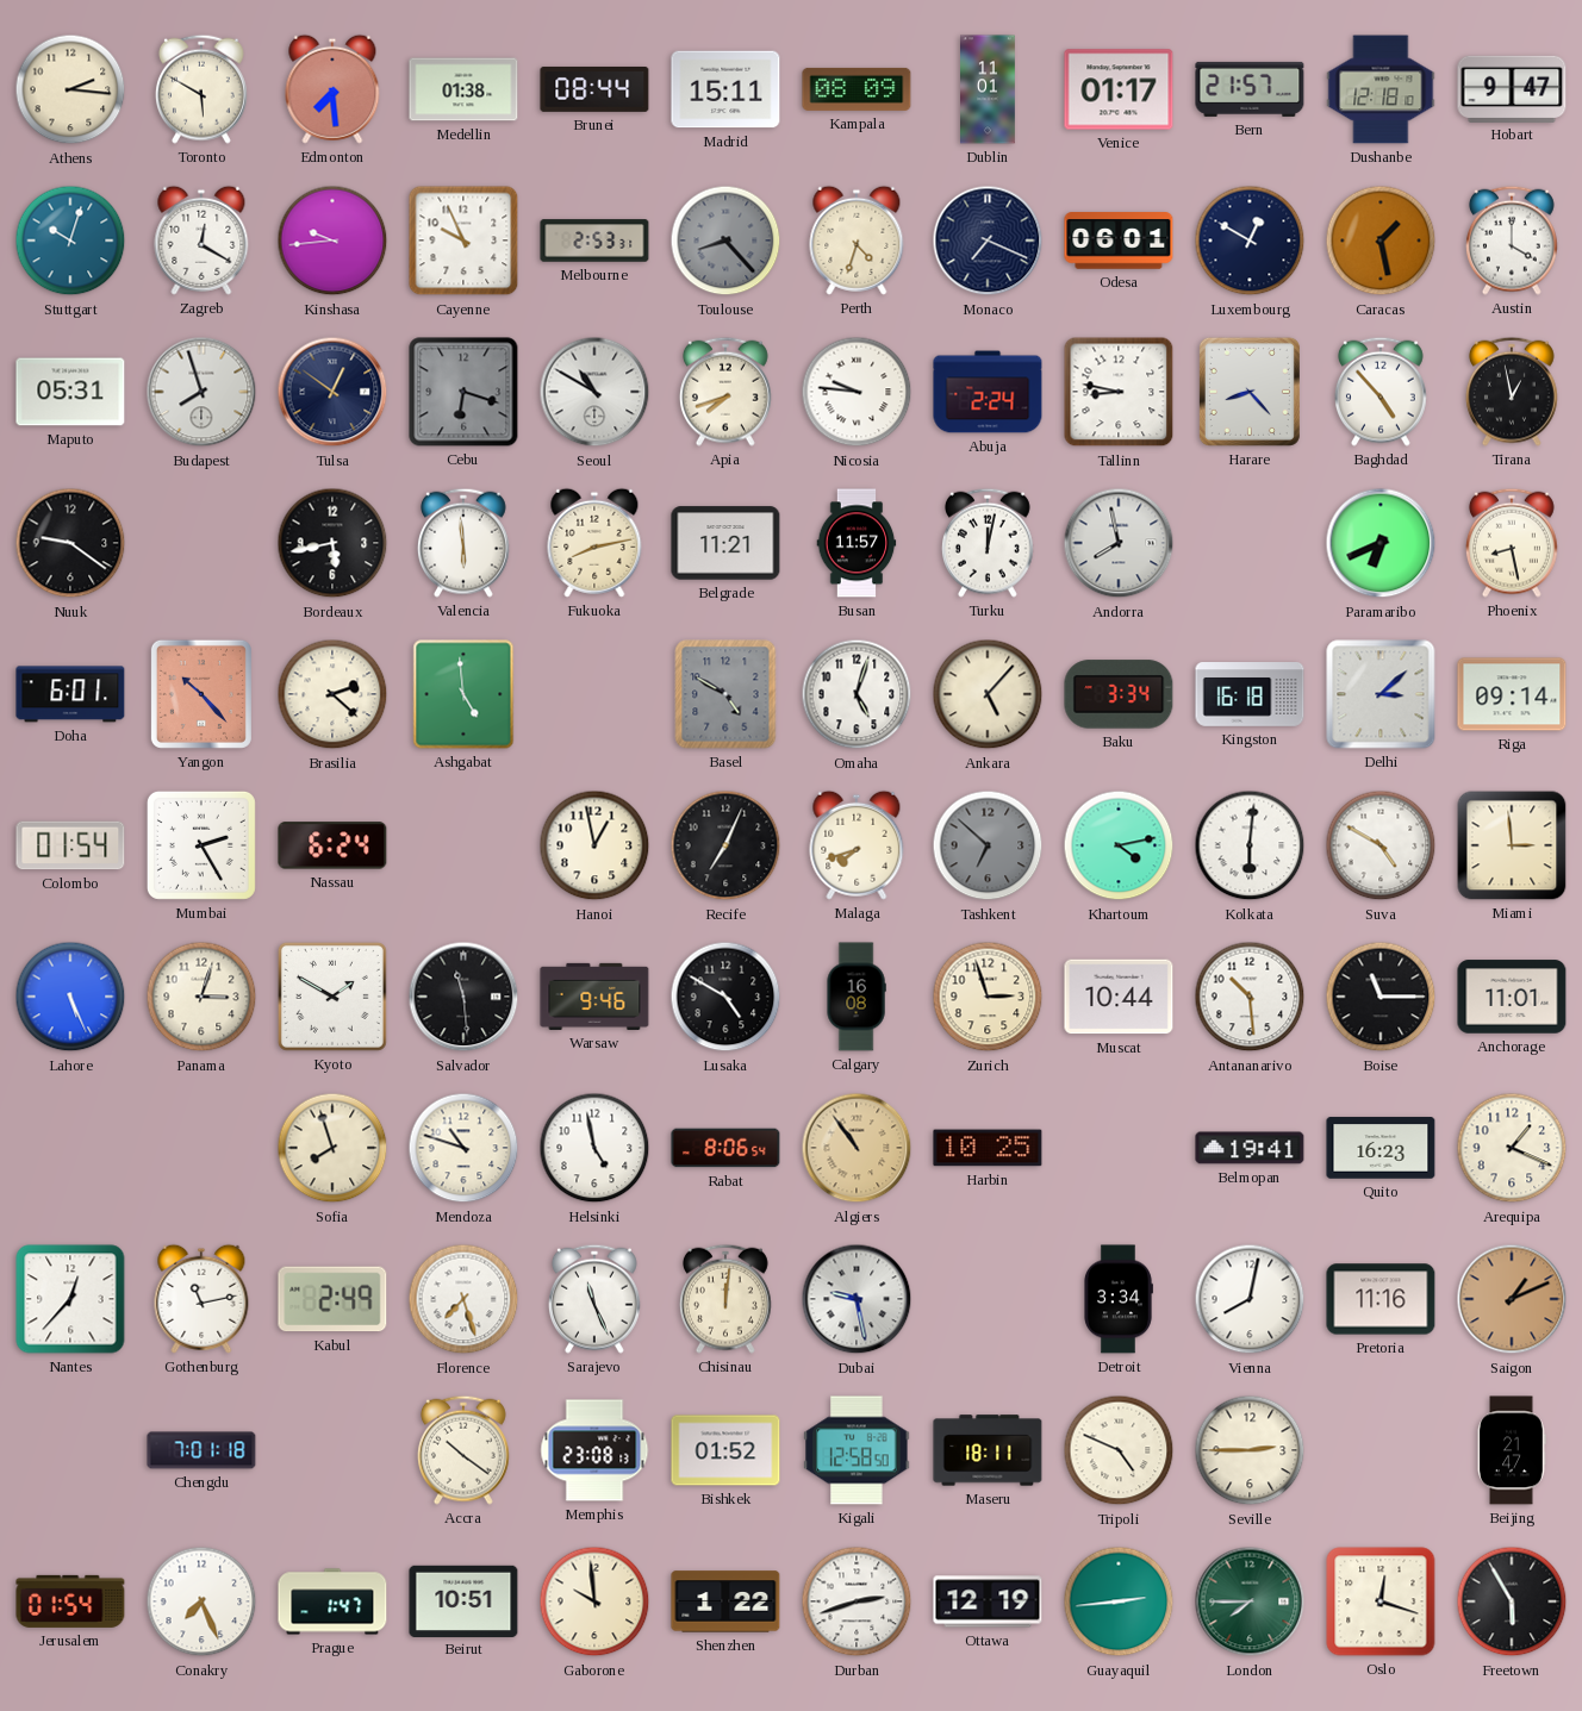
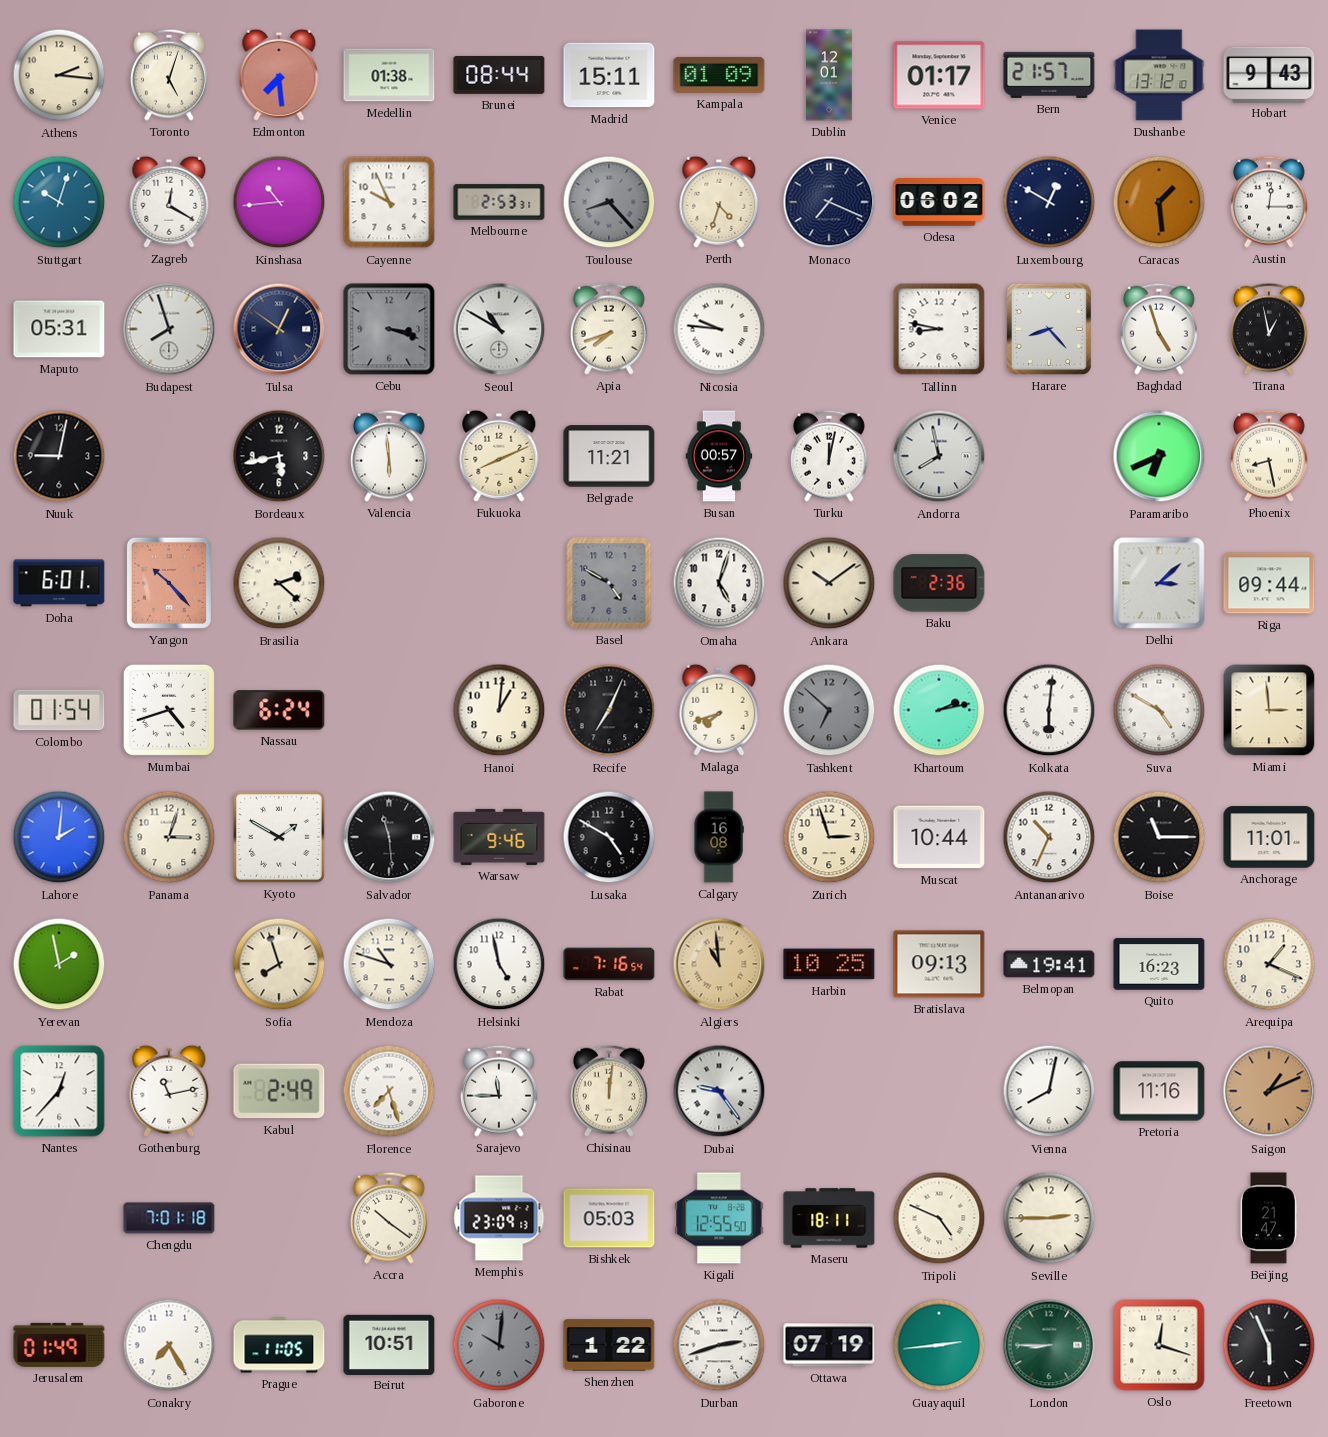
Toronto: 5:50 -> 5:03 (169, 75)
Kampala: 08:09 -> 01:09 (719, 75)
Dublin: 11:01 -> 12:01 (830, 75)
Dushanbe: 12:18 -> 13:12 (1159, 75)
Hobart: 9:47 -> 9:43 (1269, 74)
Kinshasa: 9:44 -> 10:44 (279, 202)
Odesa: 06:01 -> 06:02 (939, 202)
Caracas: 1:28 -> 1:29 (1159, 202)
Austin: 4:00 -> 12:15 (1269, 202)
Cebu: 6:18 -> 3:18 (389, 329)
Abuja: 2:24 -> none (988, 392)
Baghdad: 4:53 -> 4:57 (1159, 329)
Nuuk: 9:21 -> 9:02 (59, 456)
Fukuoka: 8:13 -> 8:11 (499, 456)
Busan: 11:57 -> 00:57 (719, 456)
Ashgabat: 4:59 -> none (463, 694)
Ankara: 5:07 -> 10:09 (829, 583)
Baku: 3:34 -> 2:36 (939, 583)
Kingston: 16:18 -> none (1250, 694)
Riga: 09:14 -> 09:44 (1269, 583)
Mumbai: 2:25 -> 4:42 (169, 710)
Hanoi: 12:58 -> 1:01 (499, 710)
Khartoum: 4:13 -> 2:13 (939, 710)
Lahore: 5:26 -> 2:01 (59, 837)
Antananarivo: 10:29 -> 10:34 (1049, 837)
Yerevan: none -> 1:58 (59, 964)
Rabat: 8:06 -> 7:16 (609, 964)
Algiers: 10:54 -> 10:59 (719, 964)
Bratislava: none -> 09:13 (939, 964)
Sarajevo: 11:26 -> 11:45 (499, 1091)
Dubai: 9:28 -> 9:24 (719, 1091)
Detroit: 3:34 -> none (1117, 1299)
Memphis: 23:08 -> 23:09 (499, 1218)
Bishkek: 01:52 -> 05:03 (609, 1218)
Kigali: 12:58 -> 12:55 (719, 1218)
Jerusalem: 01:54 -> 01:49 (59, 1345)
Conakry: 7:26 -> 7:25 (169, 1345)
Prague: 1:47 -> 11:05 (279, 1345)
Gaborone: 9:59 -> 10:01 (499, 1345)
Gaborone dial: cream -> grey (499, 1345)
Ottawa: 12:19 -> 07:19 (829, 1345)
London: 7:45 -> 8:45 (1049, 1345)
Freetown: 5:55 -> 5:56 (1269, 1345)
